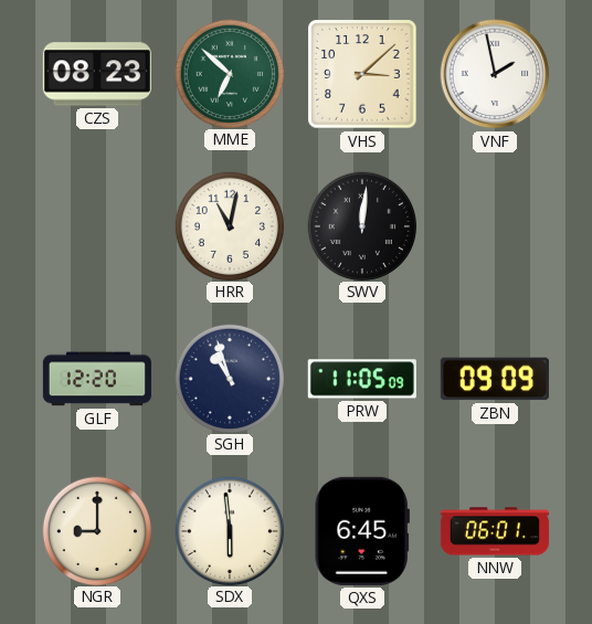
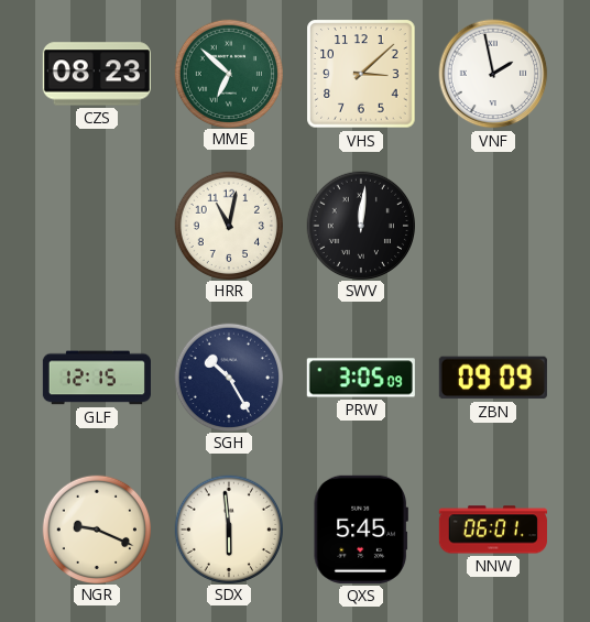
GLF: 12:20 -> 12:15 (97, 378)
SGH: 10:57 -> 10:25 (228, 377)
PRW: 11:05 -> 3:05 (361, 378)
NGR: 9:00 -> 9:19 (96, 528)
QXS: 6:45 -> 5:45 (361, 530)
